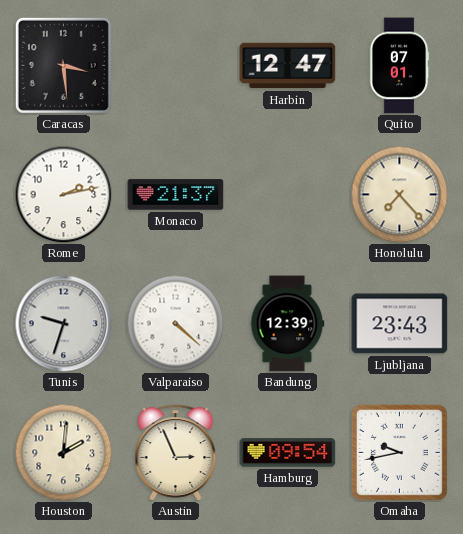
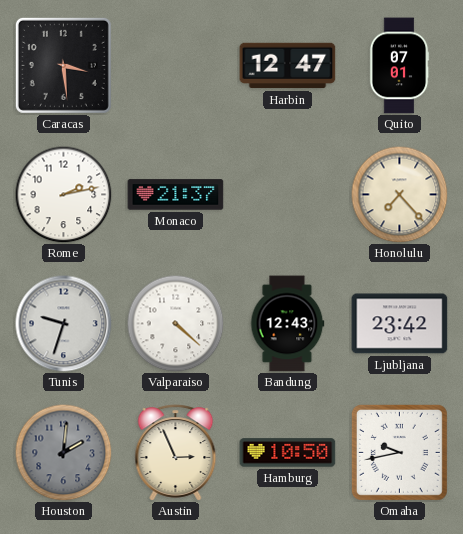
Bandung: 12:39 -> 12:43 (287, 324)
Ljubljana: 23:43 -> 23:42 (400, 324)
Houston dial: cream -> grey (63, 452)
Hamburg: 09:54 -> 10:50 (288, 453)
